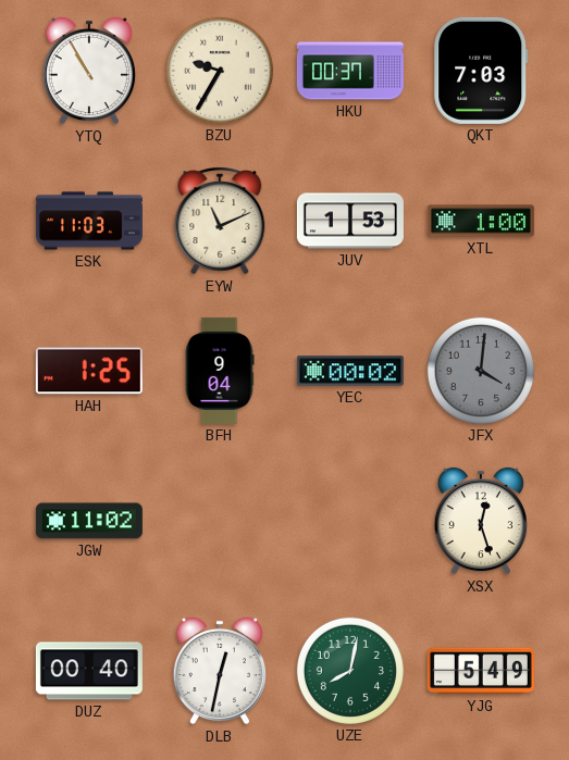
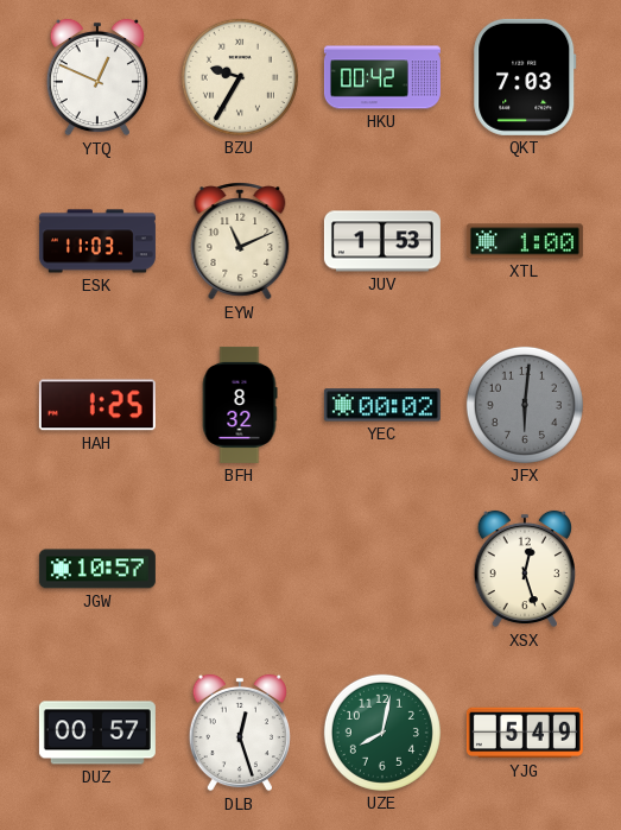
YTQ: 10:55 -> 12:49 (97, 77)
HKU: 00:37 -> 00:42 (382, 77)
BFH: 9:04 -> 8:32 (240, 405)
JFX: 4:01 -> 6:01 (525, 405)
JGW: 11:02 -> 10:57 (97, 569)
DUZ: 00:40 -> 00:57 (97, 733)
DLB: 12:32 -> 12:27 (240, 733)
